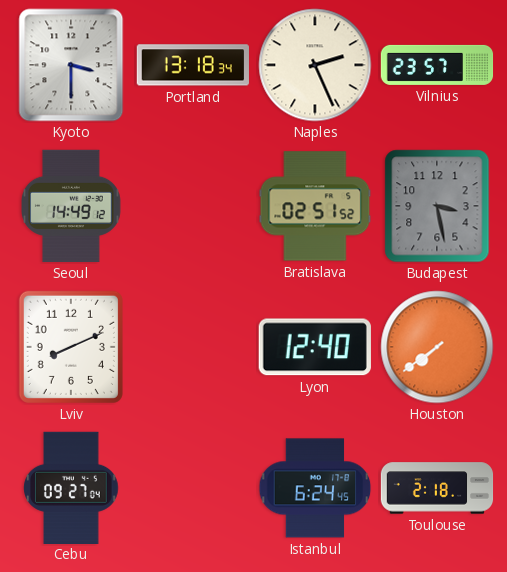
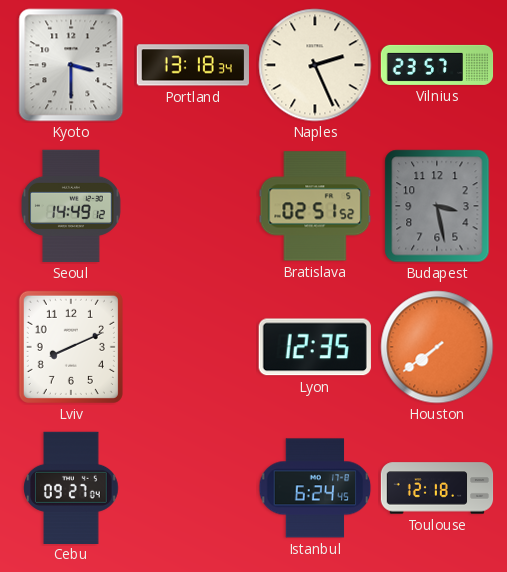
Lyon: 12:40 -> 12:35 (315, 347)
Toulouse: 2:18 -> 12:18 (437, 488)
